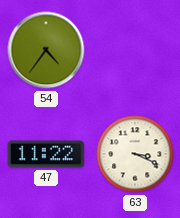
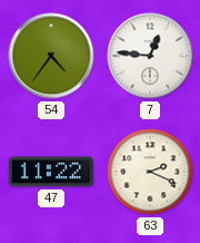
7: none -> 12:46 (150, 56)
63: 3:19 -> 2:19 (150, 172)
